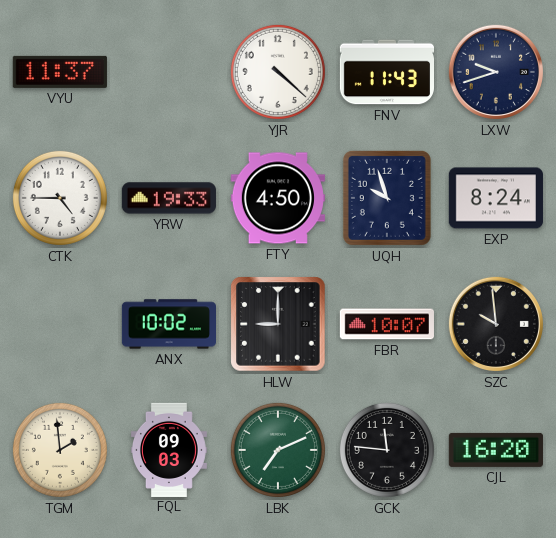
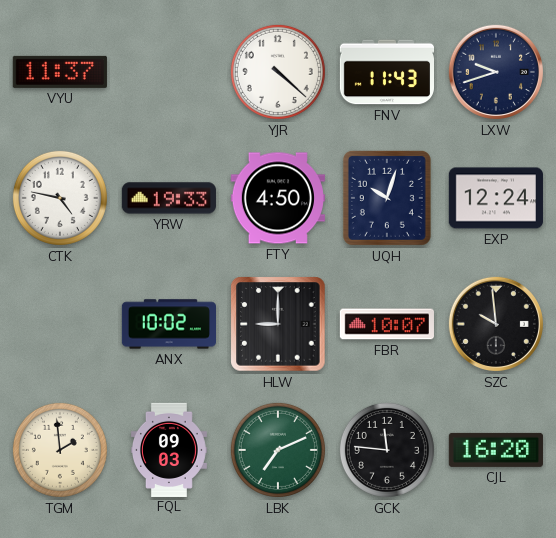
CTK: 4:45 -> 4:47 (60, 198)
UQH: 9:57 -> 10:03 (387, 198)
EXP: 8:24 -> 12:24 (496, 198)
